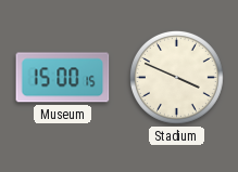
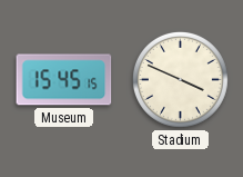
Museum: 15:00 -> 15:45 (64, 80)
